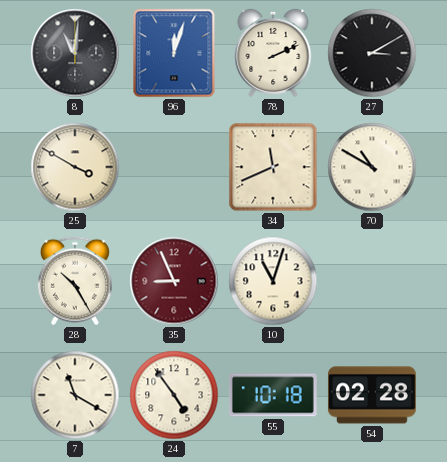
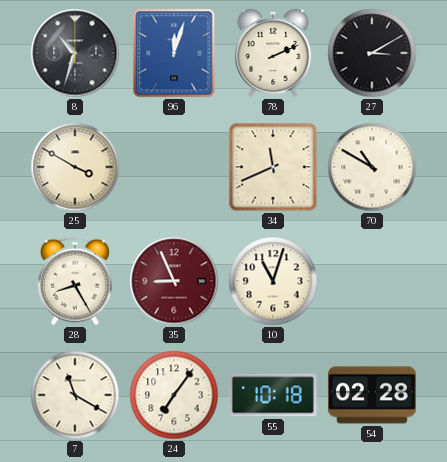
8: 11:01 -> 10:33 (75, 53)
28: 10:25 -> 8:25 (75, 281)
24: 4:54 -> 7:06 (174, 395)
